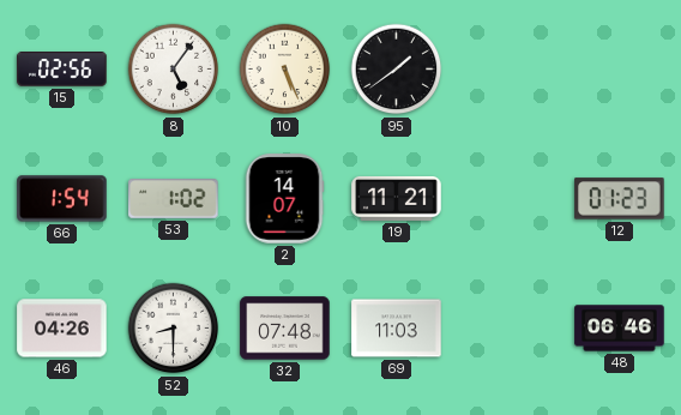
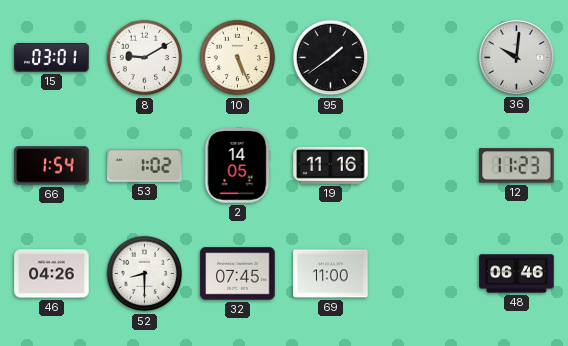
15: 02:56 -> 03:01 (52, 58)
8: 5:06 -> 9:10 (145, 58)
36: none -> 10:01 (516, 57)
2: 14:07 -> 14:05 (237, 166)
19: 11:21 -> 11:16 (331, 165)
12: 01:23 -> 11:23 (517, 166)
32: 07:48 -> 07:45 (238, 274)
69: 11:03 -> 11:00 (331, 274)
